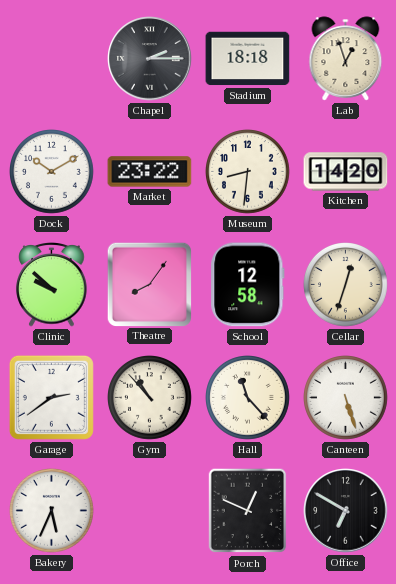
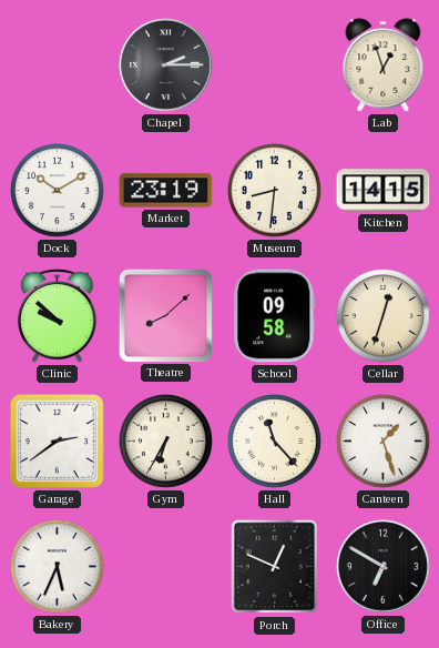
Stadium: 18:18 -> none (248, 59)
Market: 23:22 -> 23:19 (166, 191)
Kitchen: 14:20 -> 14:15 (384, 191)
Theatre: 8:06 -> 8:08 (165, 315)
School: 12:58 -> 09:58 (275, 316)
Gym: 10:53 -> 6:35 (166, 442)
Canteen: 5:27 -> 1:27 (384, 442)
